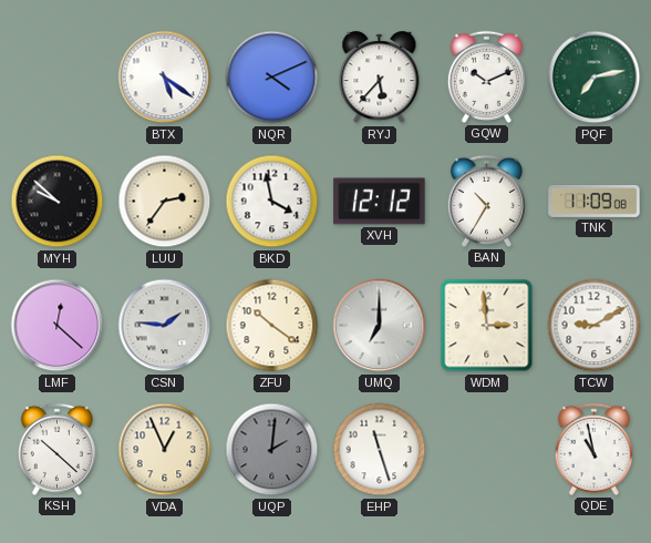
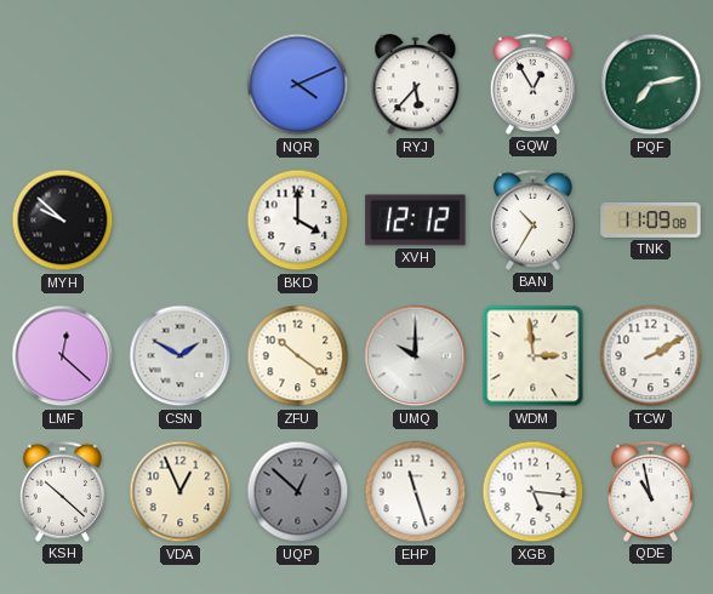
BTX: 5:21 -> none (165, 78)
GQW: 10:11 -> 12:55 (532, 84)
LUU: 2:36 -> none (165, 202)
BKD: 3:58 -> 4:00 (298, 221)
CSN: 1:46 -> 1:50 (181, 356)
UMQ: 7:00 -> 10:00 (416, 356)
TCW: 9:10 -> 2:10 (651, 356)
UQP: 2:01 -> 12:52 (298, 492)
XGB: none -> 5:16 (534, 492)
